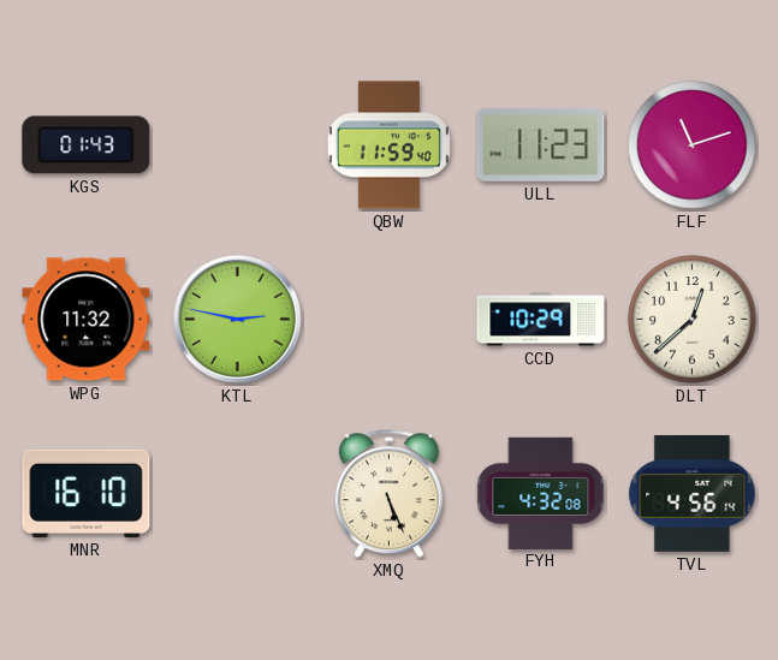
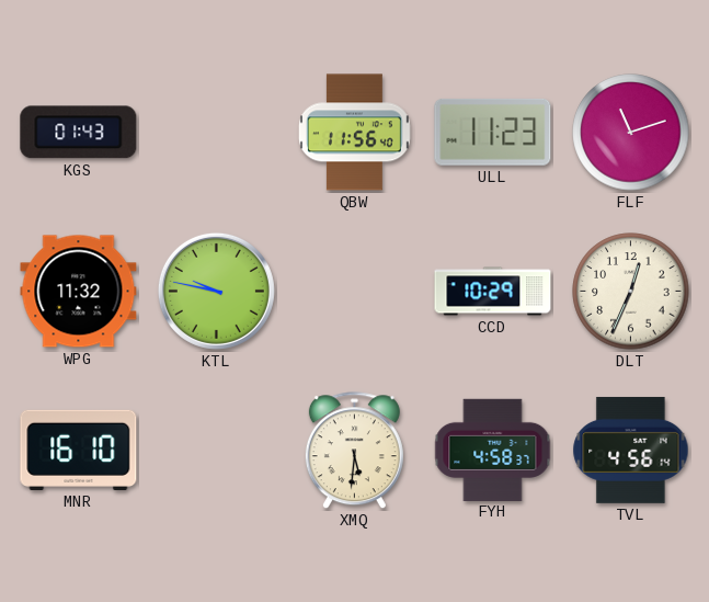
QBW: 11:59 -> 11:56 (354, 133)
KTL: 2:47 -> 9:47 (216, 291)
DLT: 12:38 -> 12:34 (631, 292)
XMQ: 5:26 -> 5:31 (354, 451)
FYH: 4:32 -> 4:58 (493, 450)
